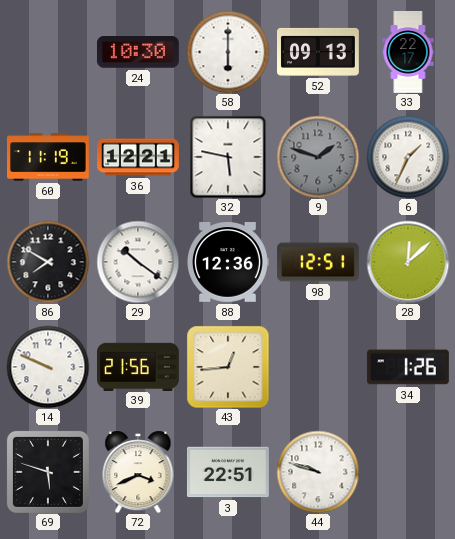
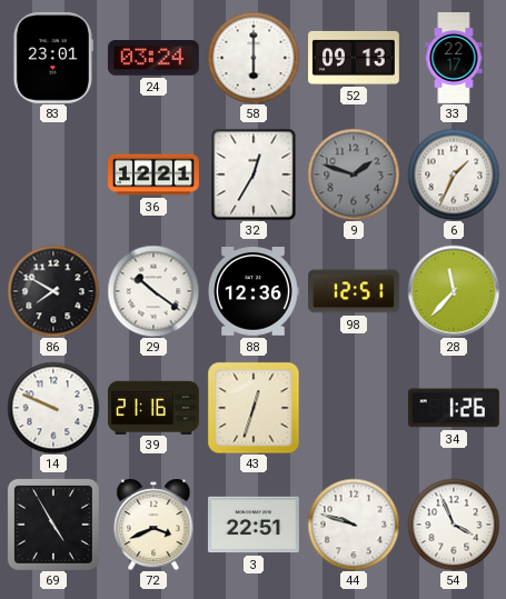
83: none -> 23:01 (53, 58)
24: 10:30 -> 03:24 (153, 59)
60: 11:19 -> none (49, 157)
32: 5:47 -> 12:35 (254, 174)
28: 12:08 -> 11:37 (454, 291)
39: 21:56 -> 21:16 (155, 407)
43: 12:44 -> 12:33 (254, 408)
69: 5:48 -> 4:55 (53, 525)
54: none -> 3:56 (454, 525)
